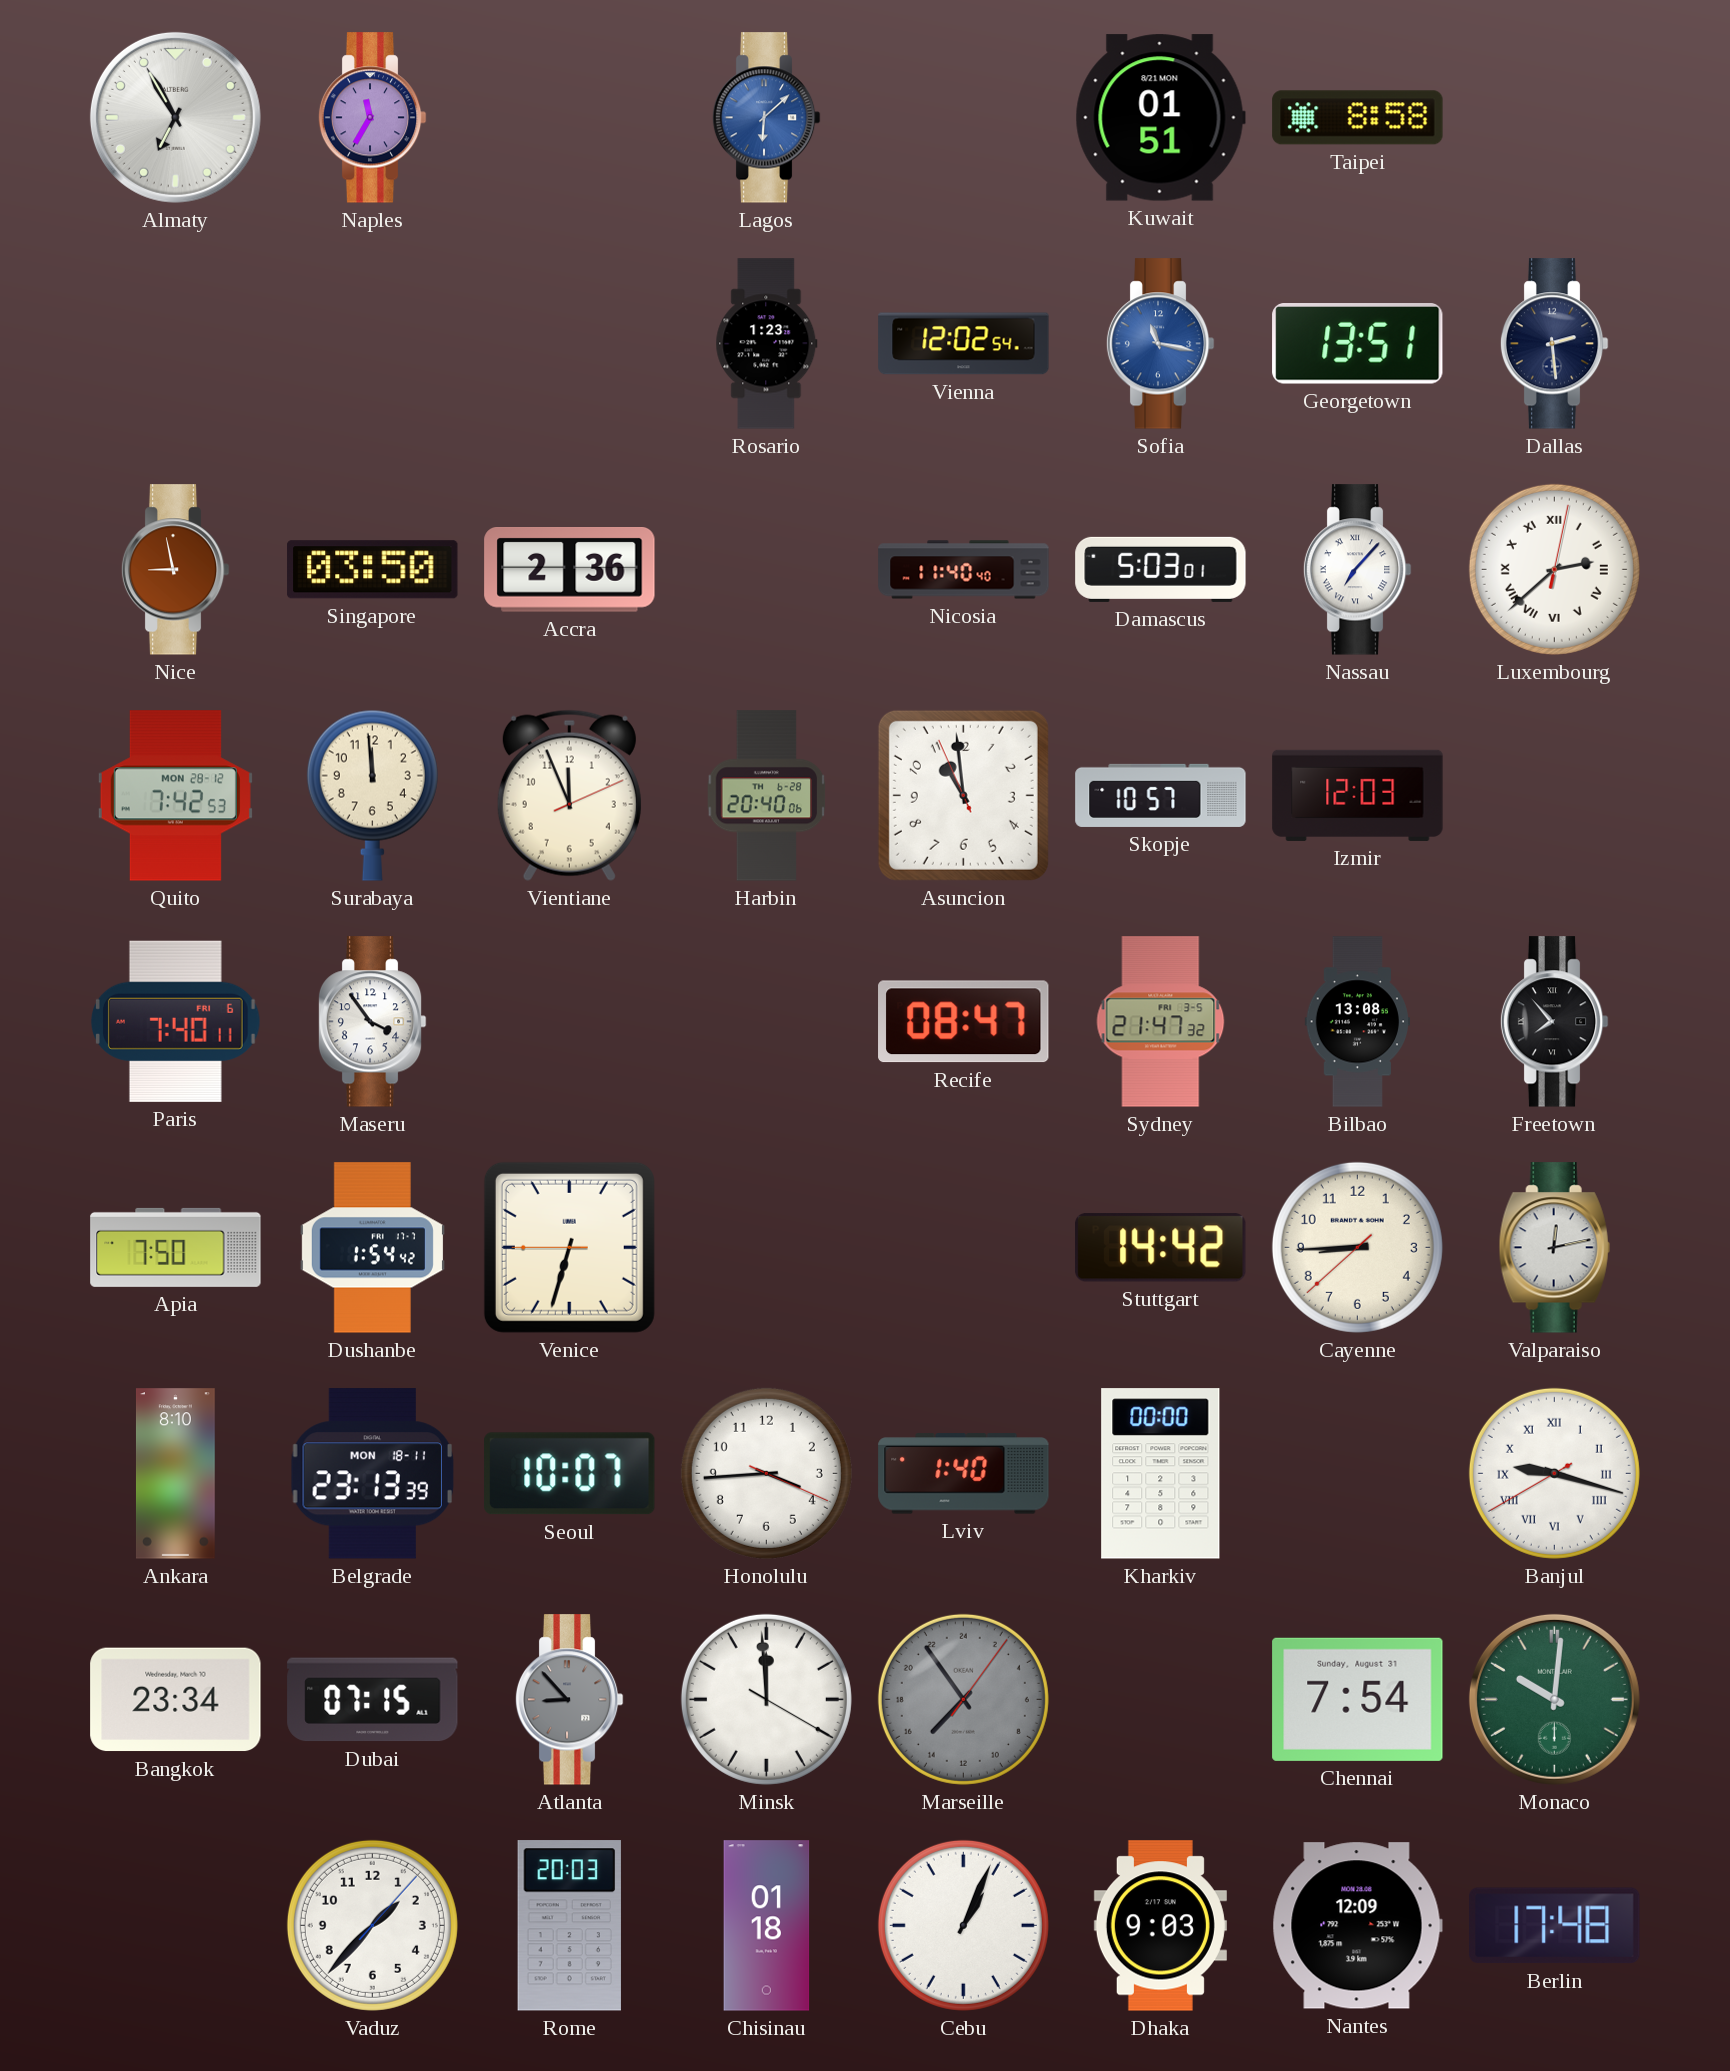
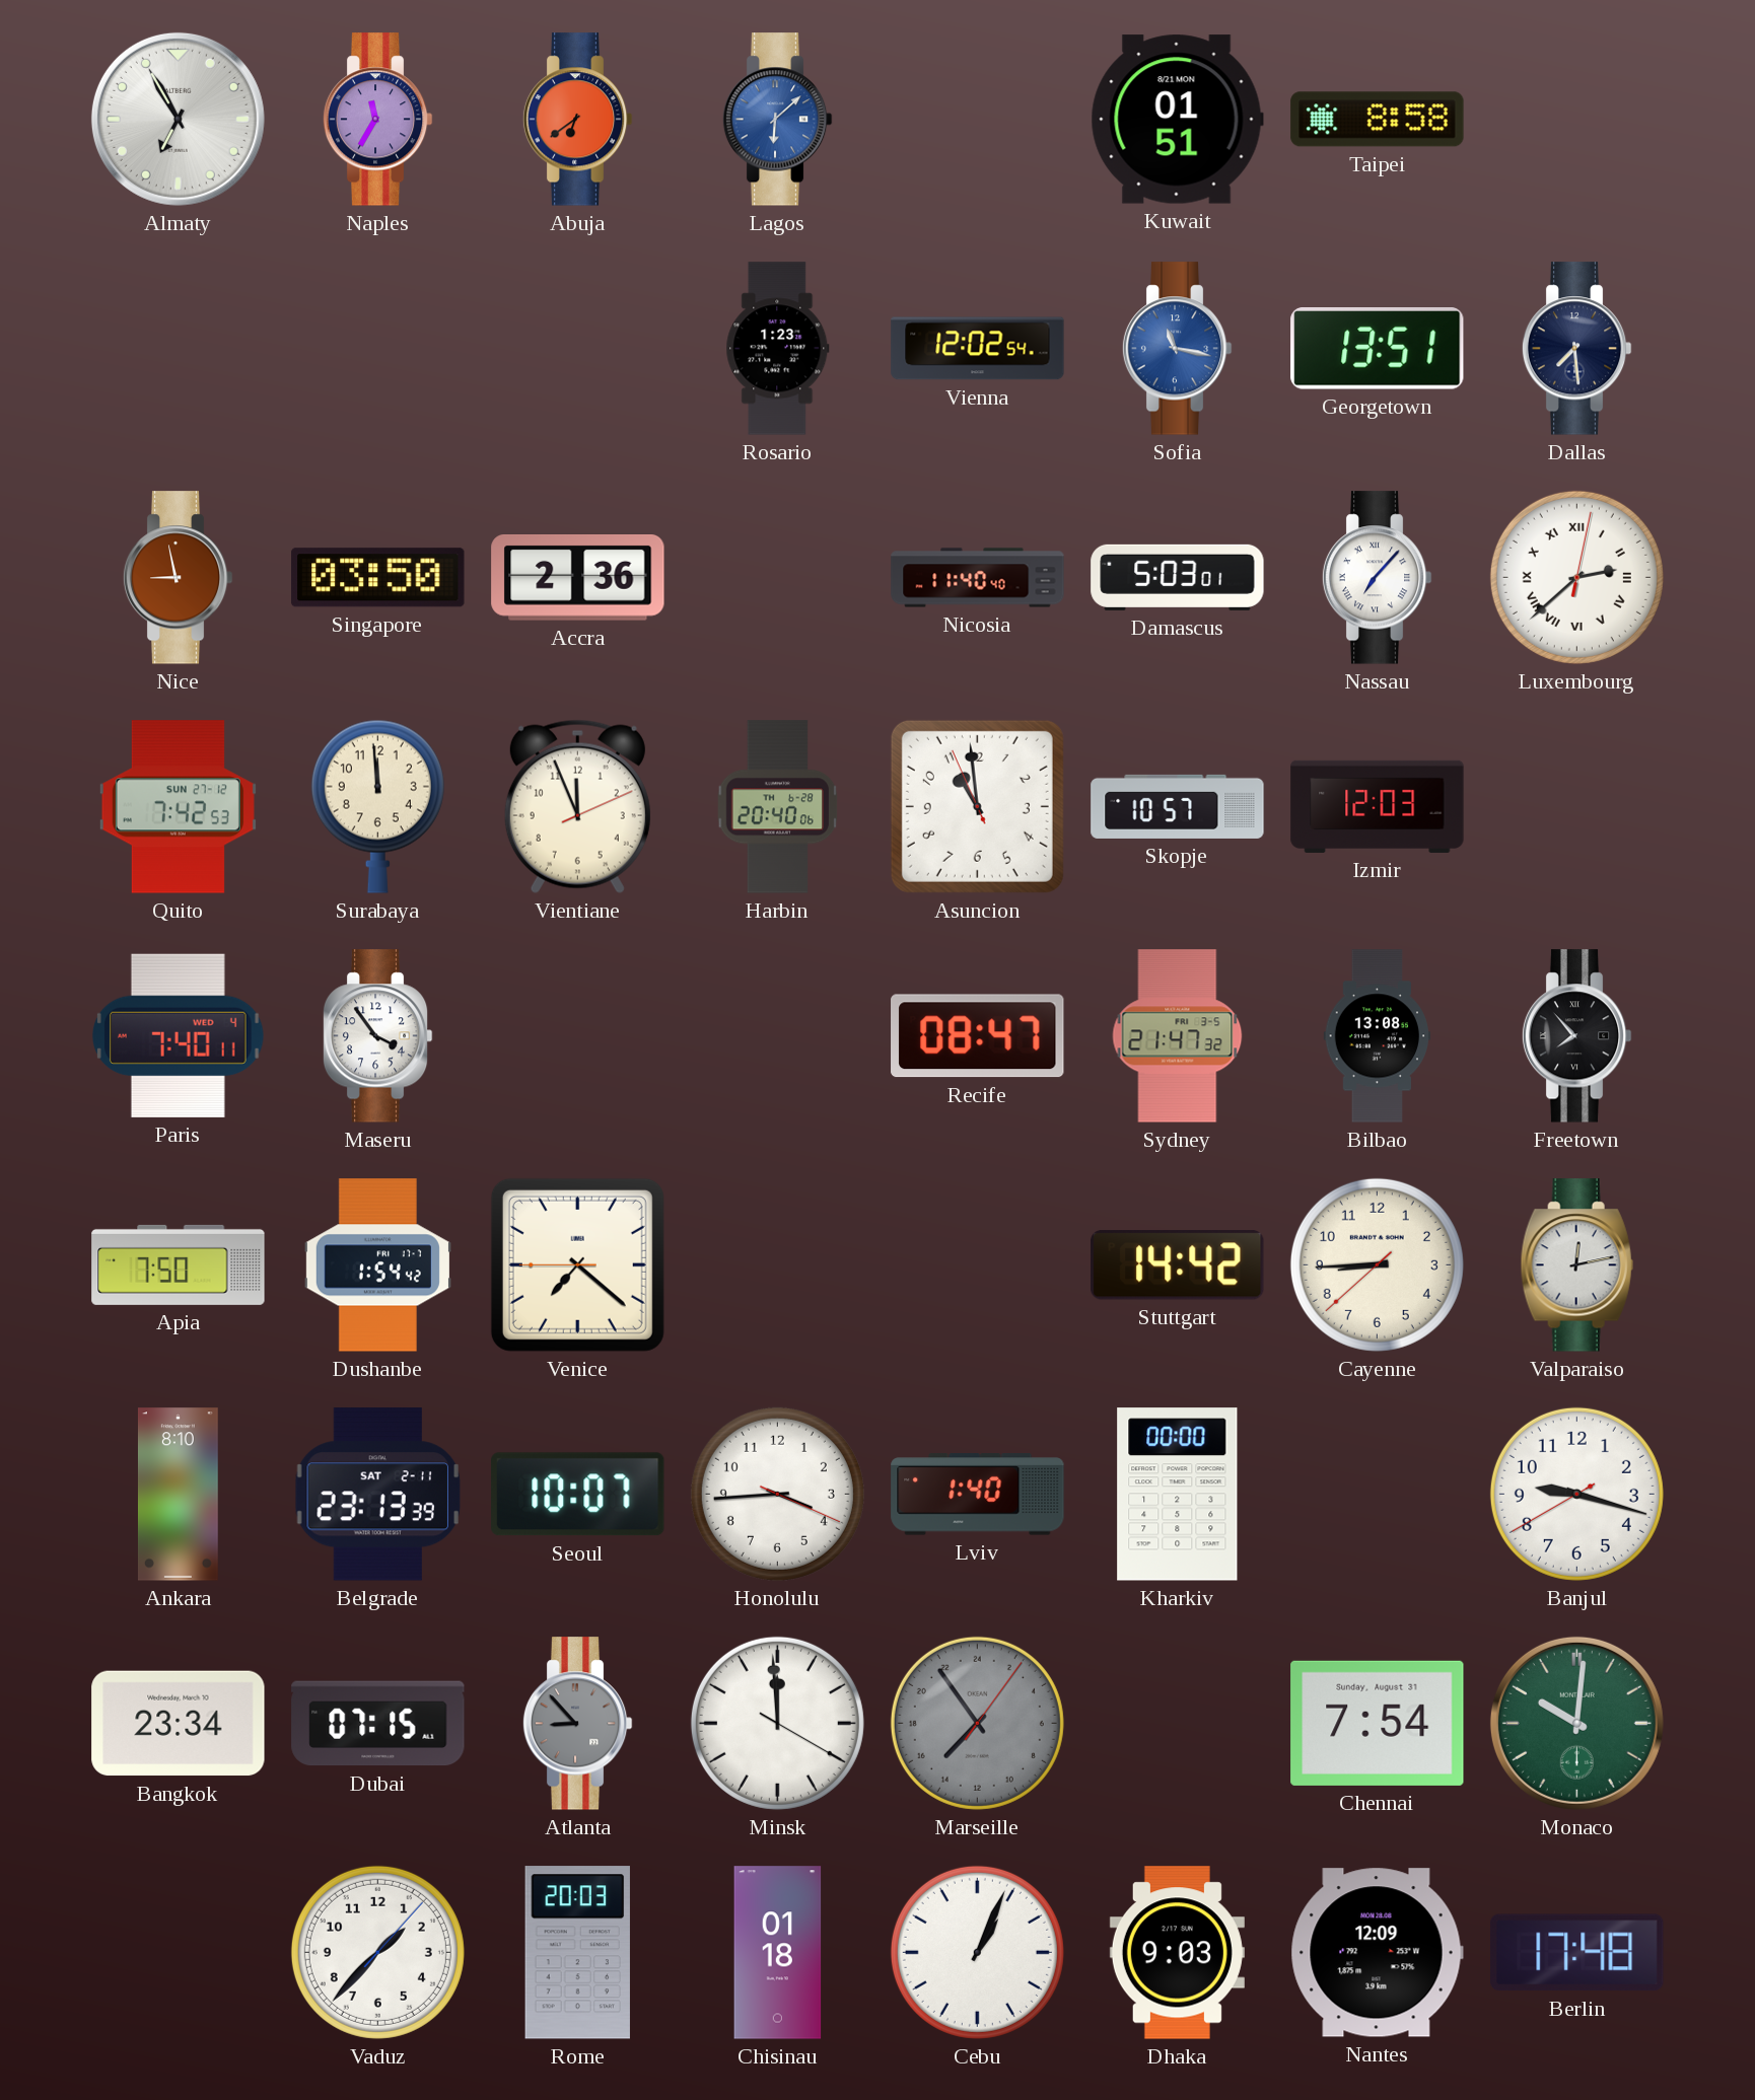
Abuja: none -> 6:39 (577, 120)
Dallas: 2:29 -> 7:29 (1576, 349)
Quito date: MON 28-12 -> SUN 27-12 (178, 807)
Paris date: FRI 6 -> WED 4 (179, 1035)
Venice: 6:32 -> 7:21 (577, 1264)
Belgrade date: MON 18-11 -> SAT 2-11 (377, 1495)
Banjul numerals: Roman -> Arabic (1576, 1494)
